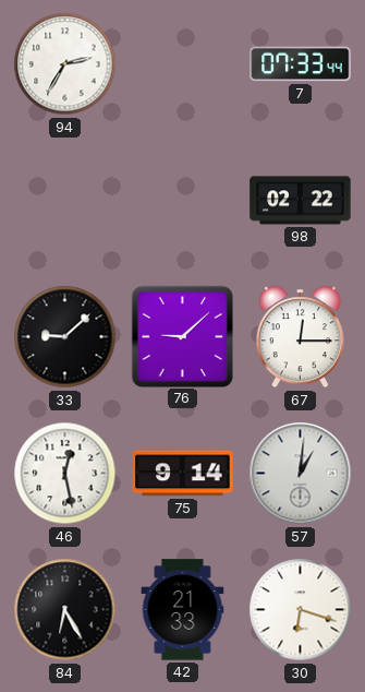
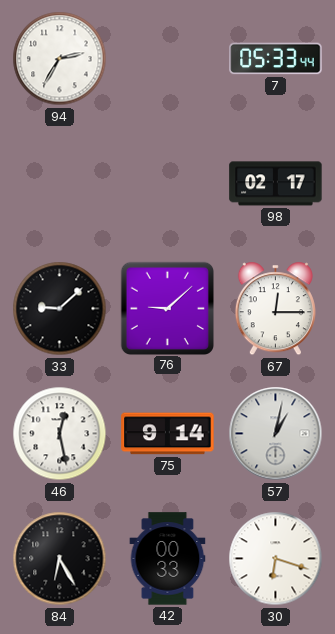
7: 07:33 -> 05:33 (276, 59)
98: 02:22 -> 02:17 (276, 184)
57: 1:01 -> 1:02 (276, 434)
42: 21:33 -> 00:33 (168, 559)
